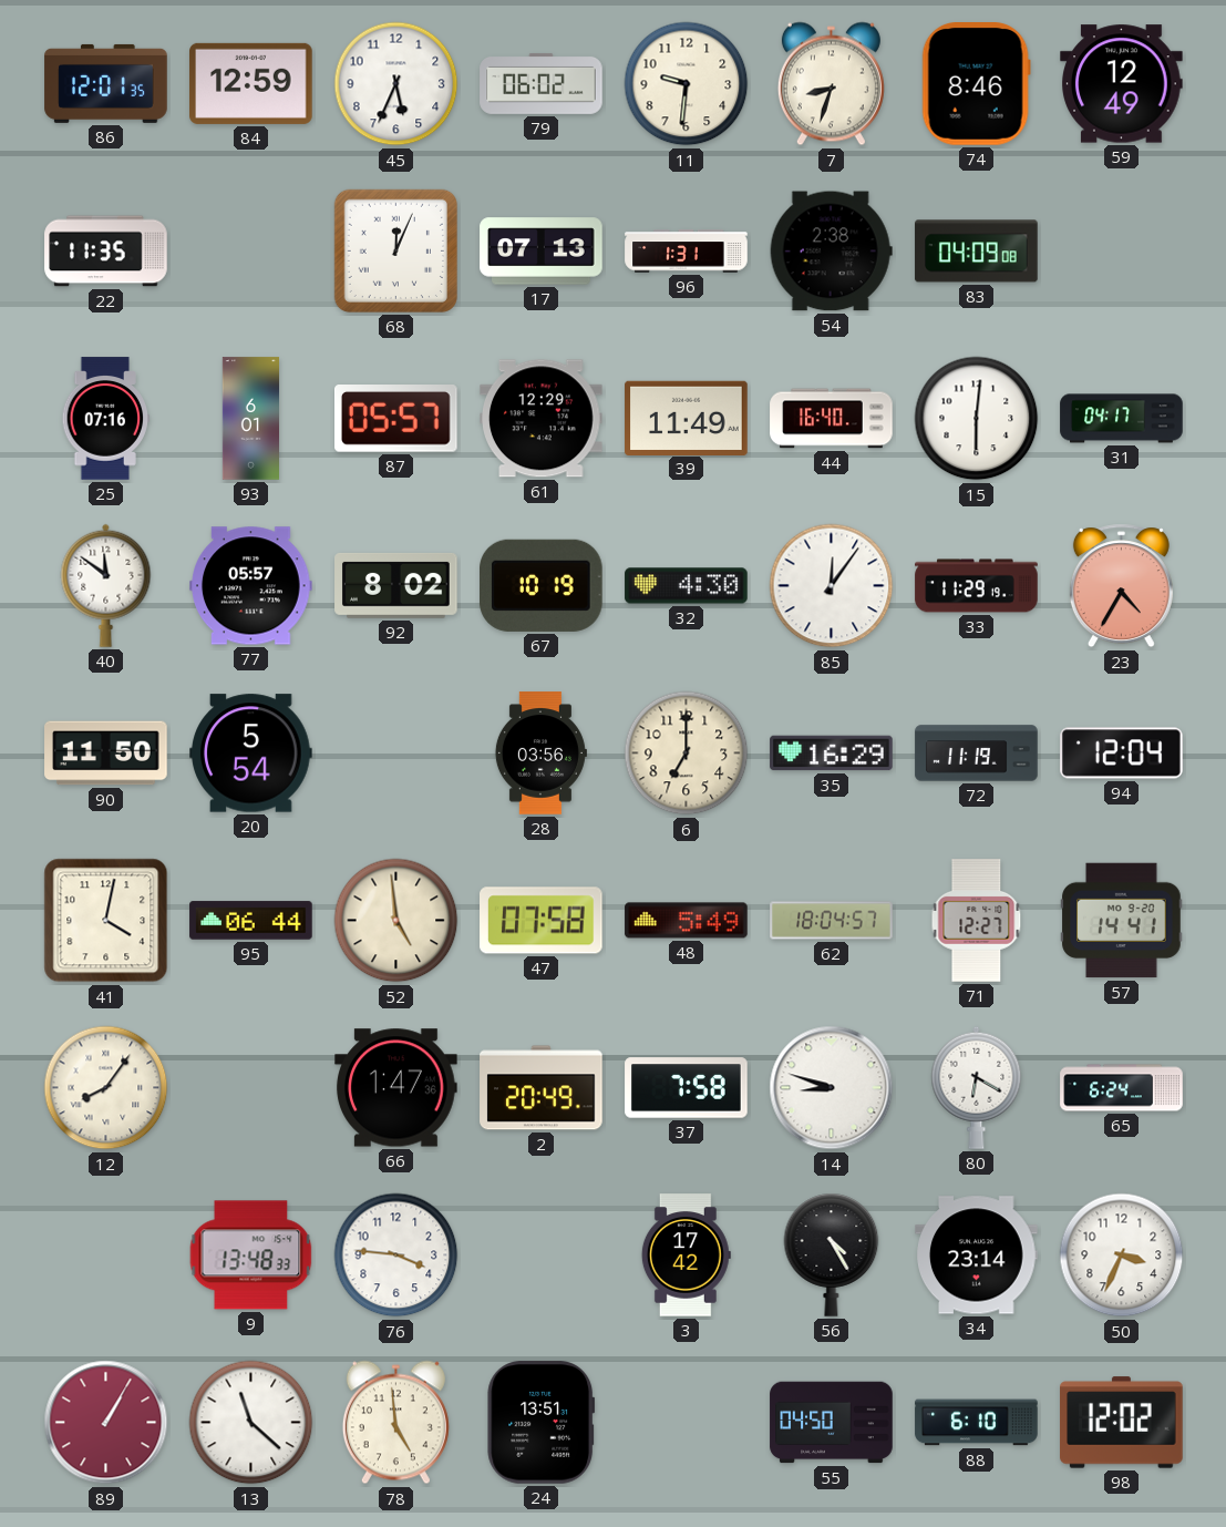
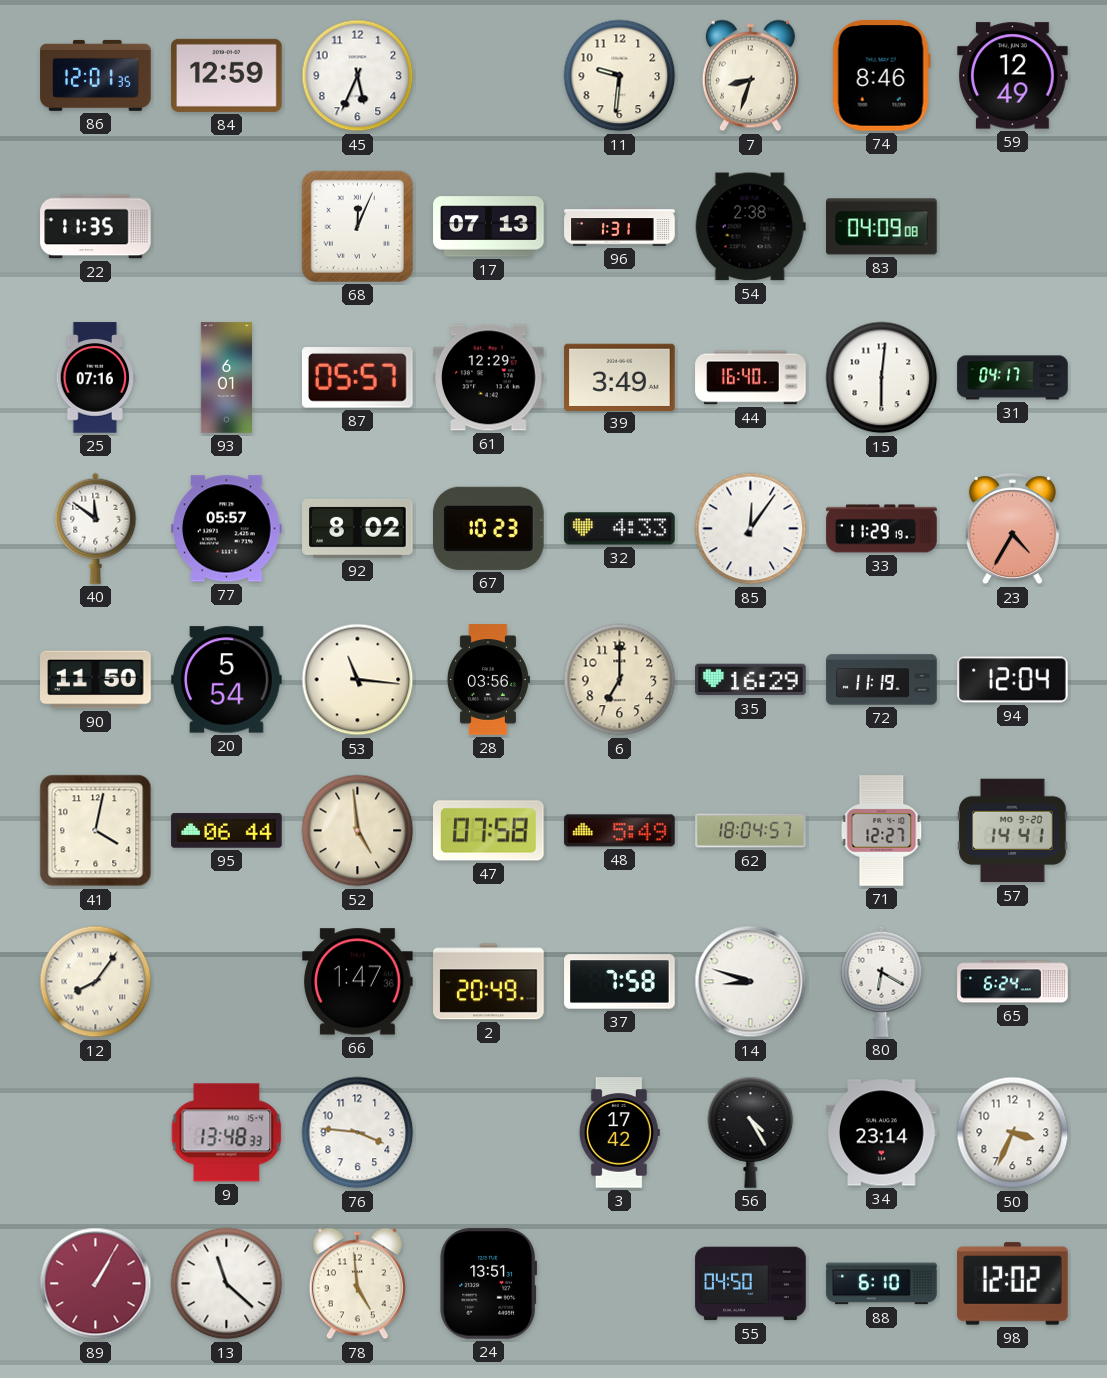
79: 06:02 -> none (542, 83)
39: 11:49 -> 3:49 (620, 377)
67: 10:19 -> 10:23 (489, 528)
32: 4:30 -> 4:33 (620, 529)
53: none -> 11:16 (358, 680)
